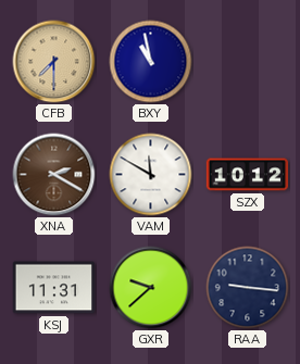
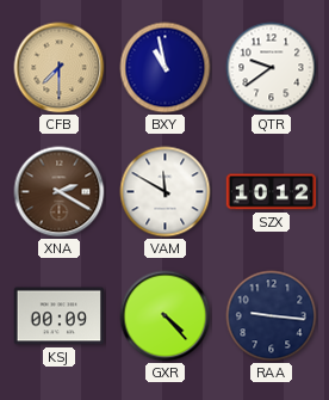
QTR: none -> 9:39 (272, 68)
KSJ: 11:31 -> 00:09 (60, 316)
GXR: 9:38 -> 4:23 (166, 316)
